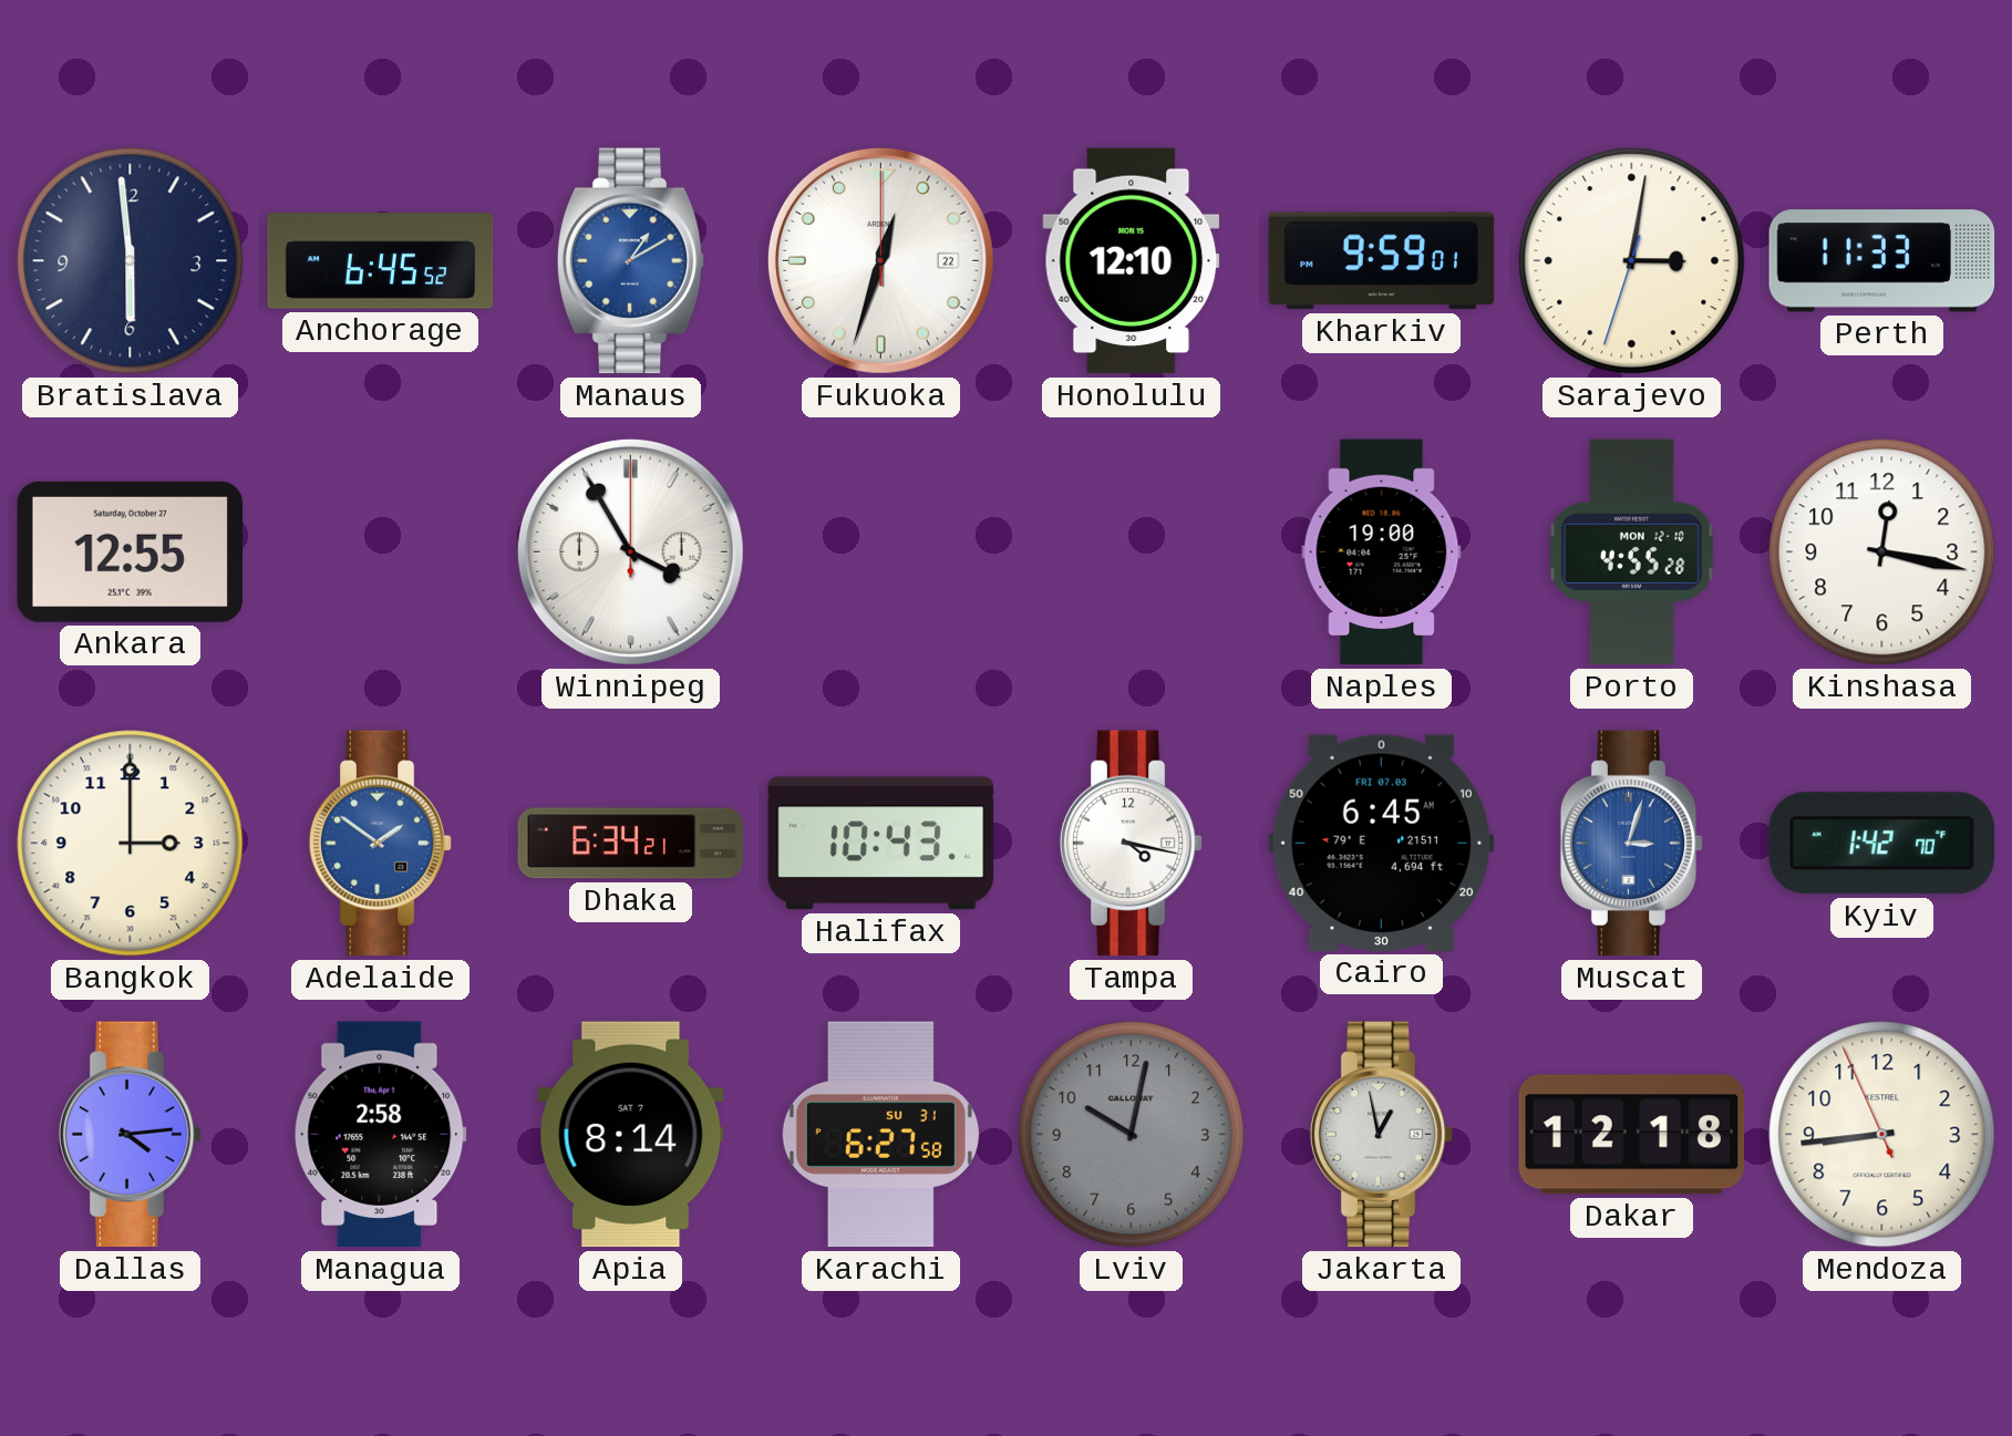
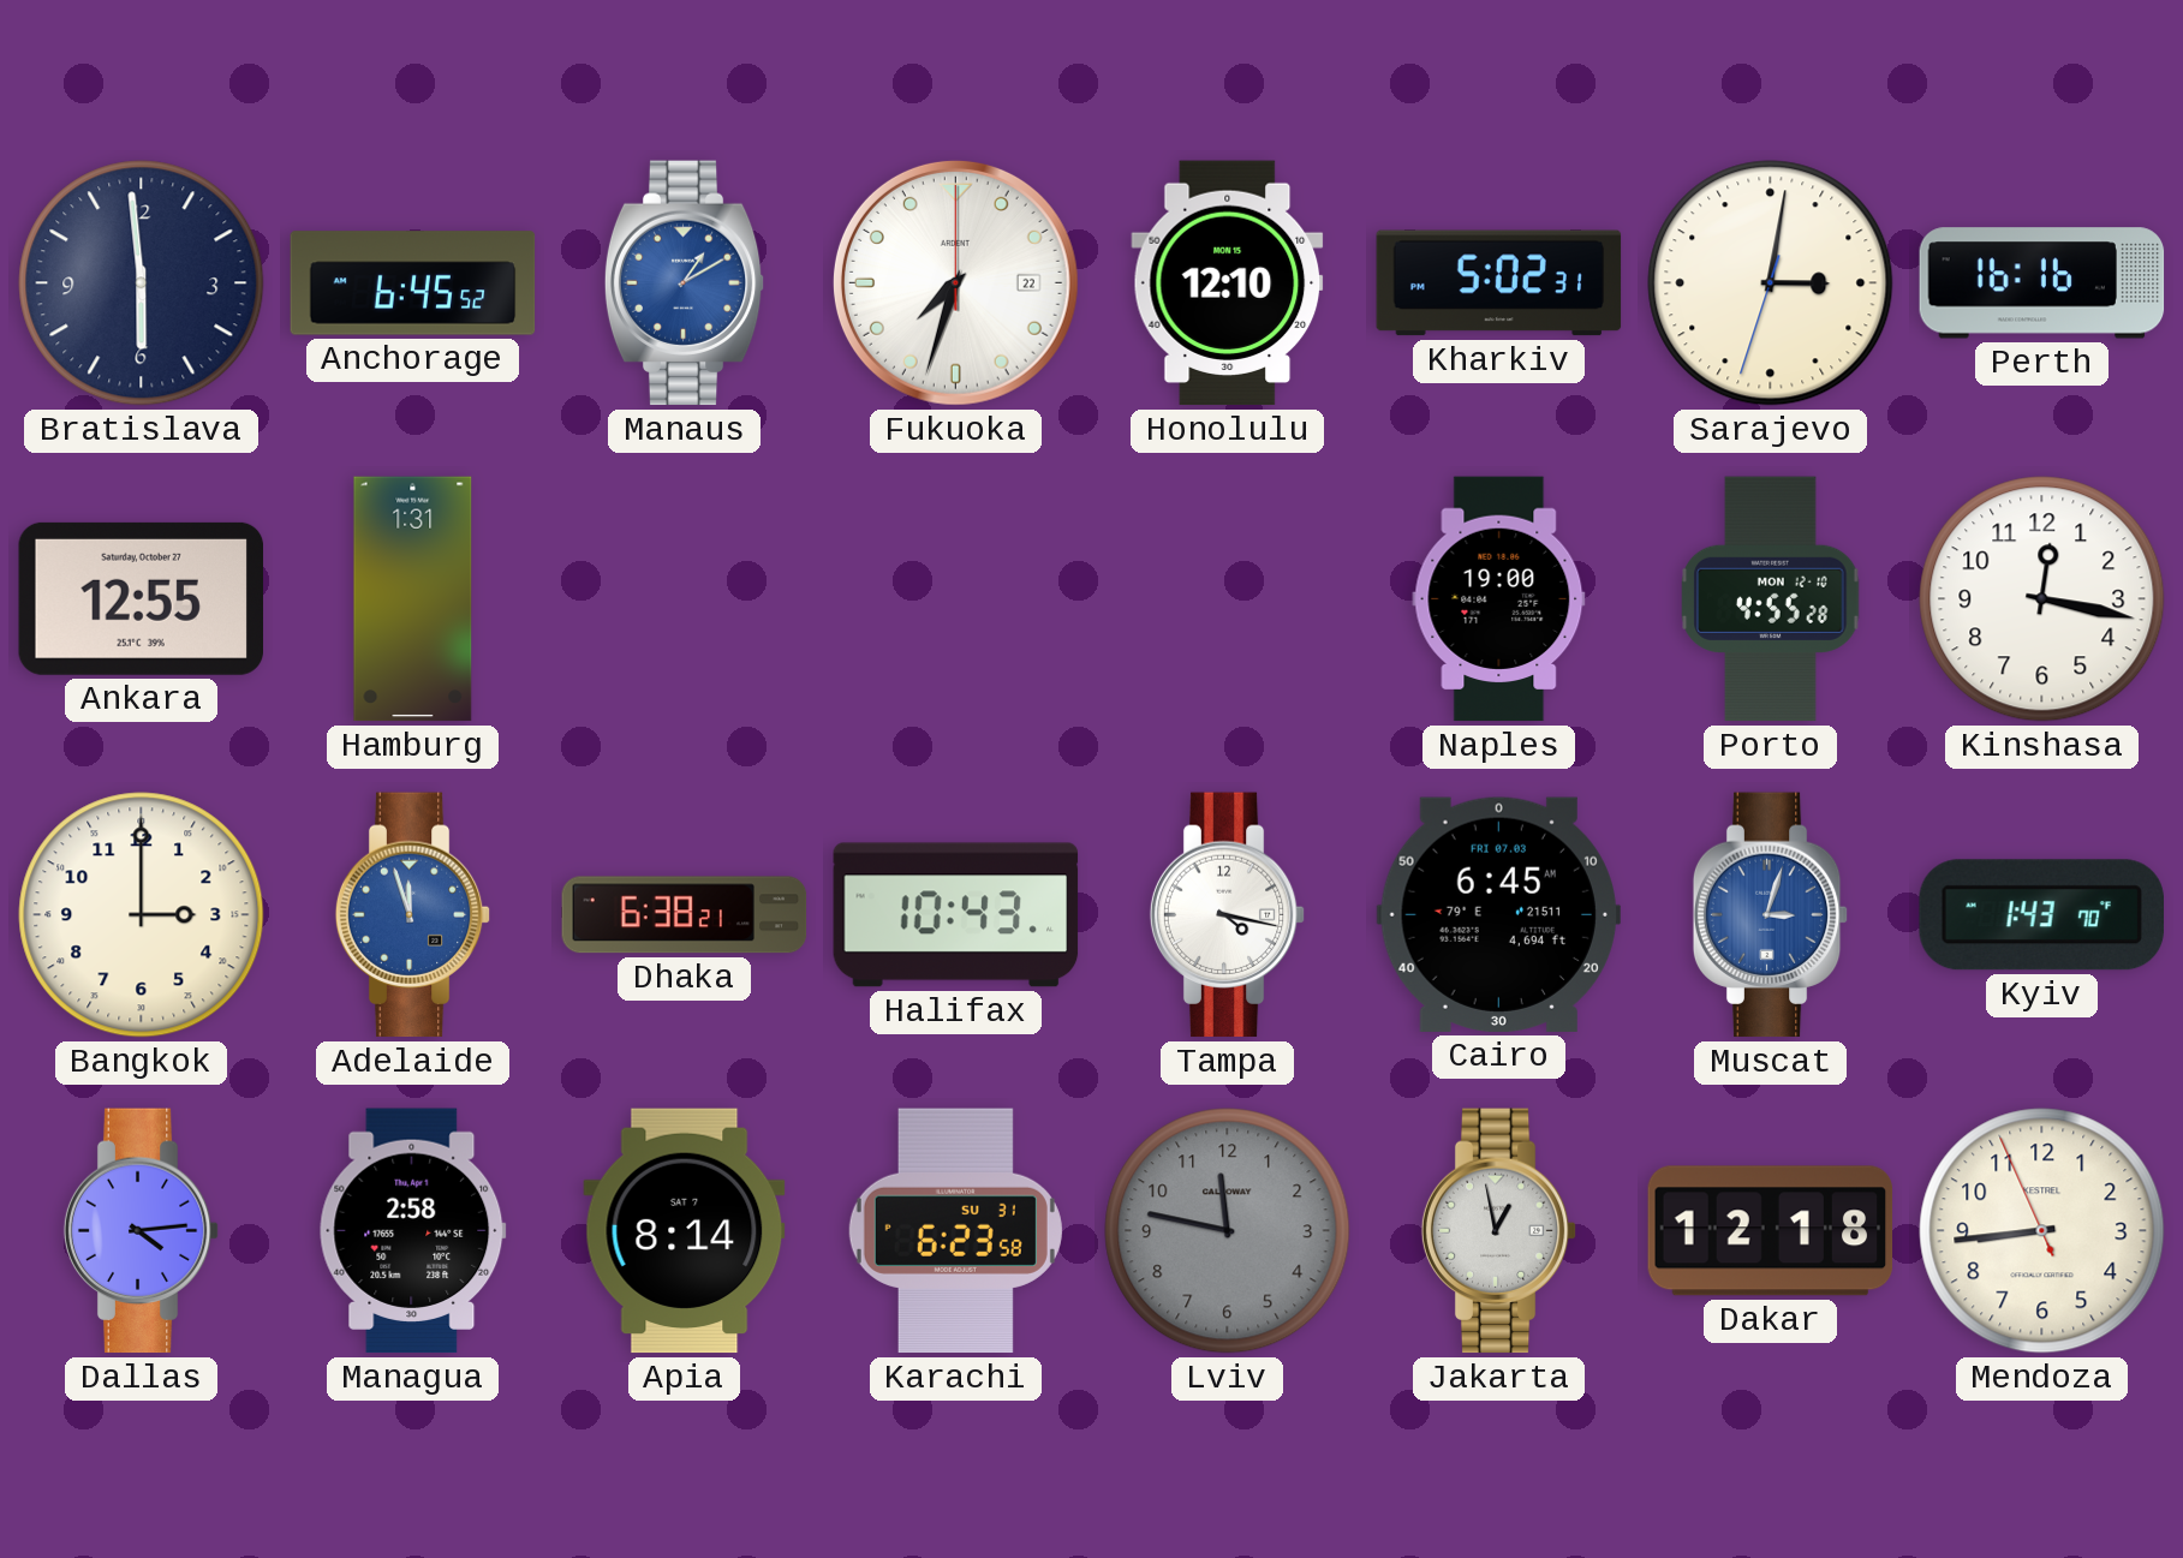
Fukuoka: 12:33 -> 7:33 (955, 282)
Kharkiv: 9:59 -> 5:02 (1499, 283)
Perth: 11:33 -> 16:16 (2042, 283)
Hamburg: none -> 1:31 (413, 599)
Winnipeg: 3:55 -> none (630, 551)
Adelaide: 1:51 -> 11:57 (413, 915)
Dhaka: 6:34 -> 6:38 (685, 915)
Kyiv: 1:42 -> 1:43 (2041, 915)
Karachi: 6:27 -> 6:23 (955, 1231)
Lviv: 10:02 -> 11:47 (1228, 1231)
